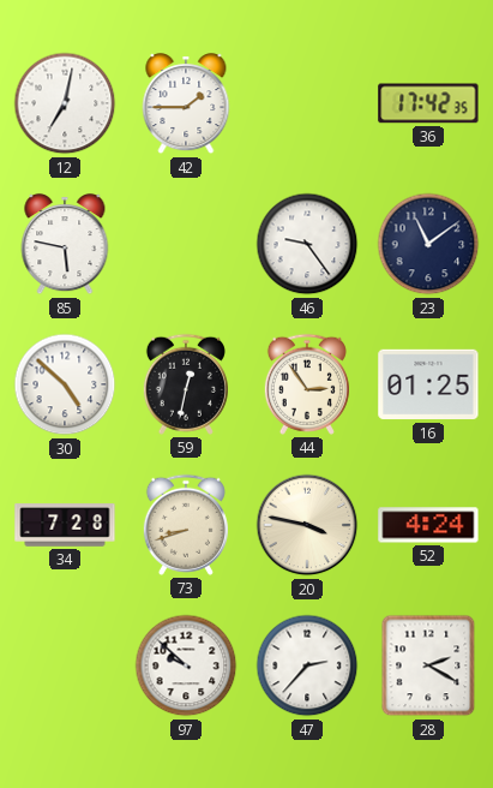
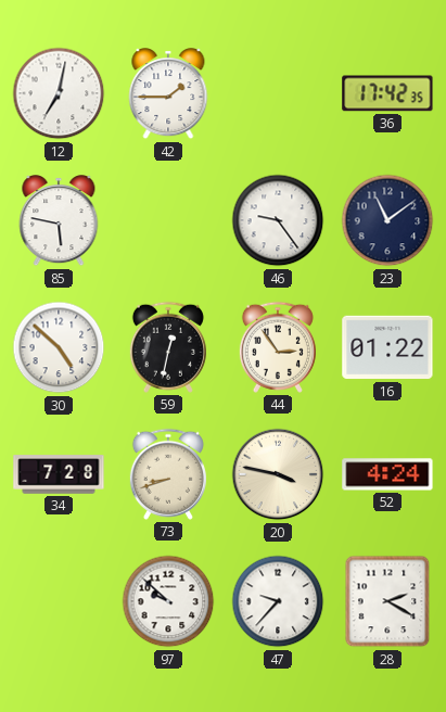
16: 01:25 -> 01:22 (387, 347)
47: 2:37 -> 9:37 (278, 601)
